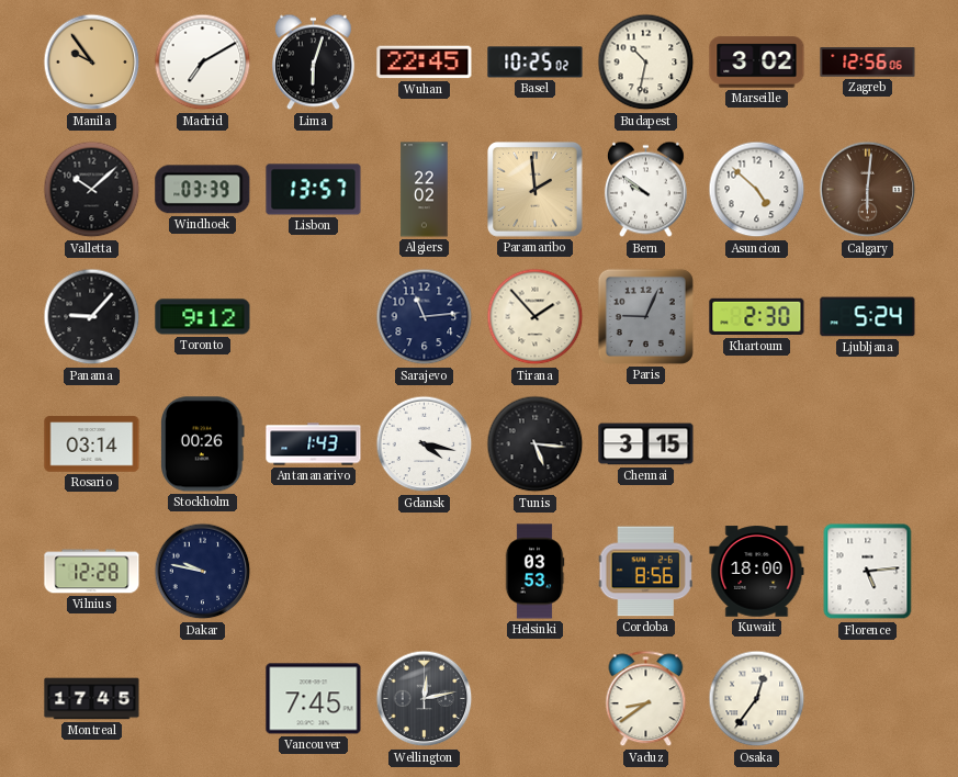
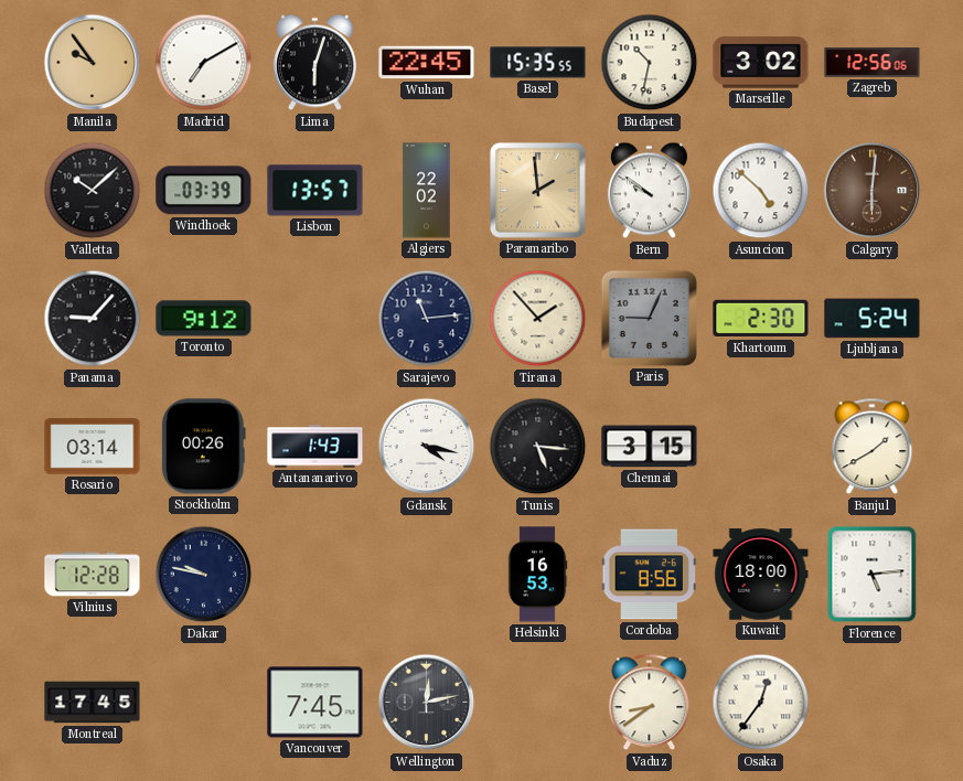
Basel: 10:25 -> 15:35 (538, 63)
Banjul: none -> 1:40 (873, 447)
Helsinki: 03:53 -> 16:53 (537, 575)
